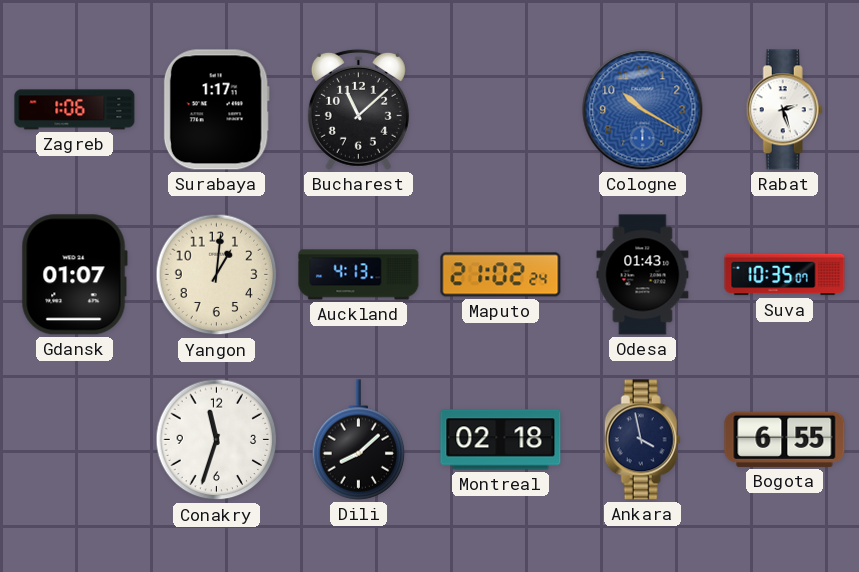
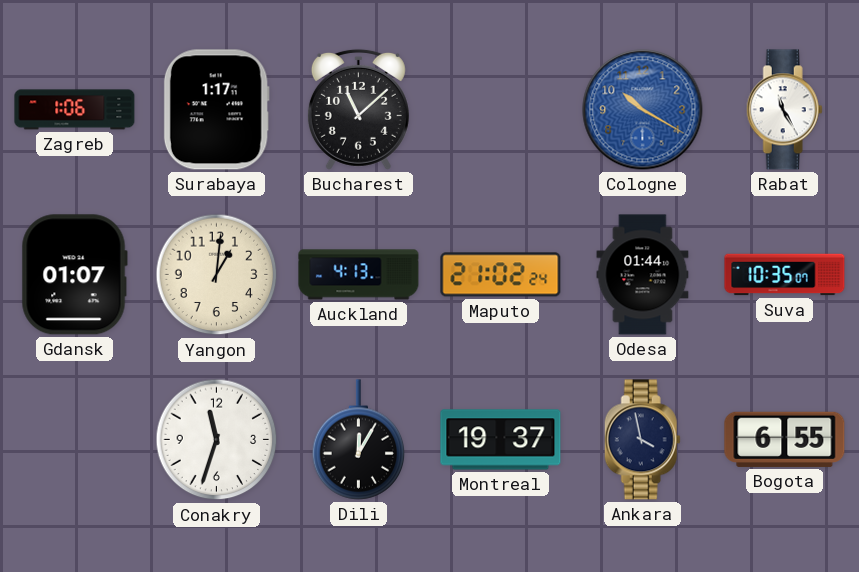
Rabat: 2:27 -> 11:25 (784, 110)
Odesa: 01:43 -> 01:44 (643, 275)
Dili: 8:08 -> 12:05 (359, 440)
Montreal: 02:18 -> 19:37 (501, 440)
